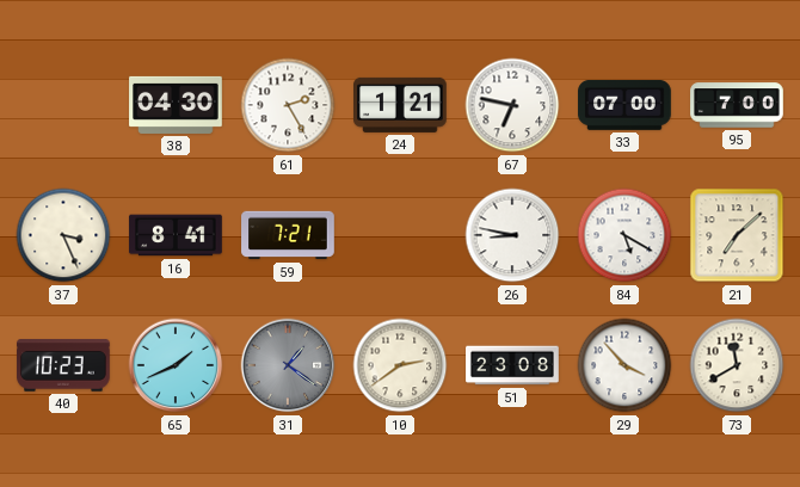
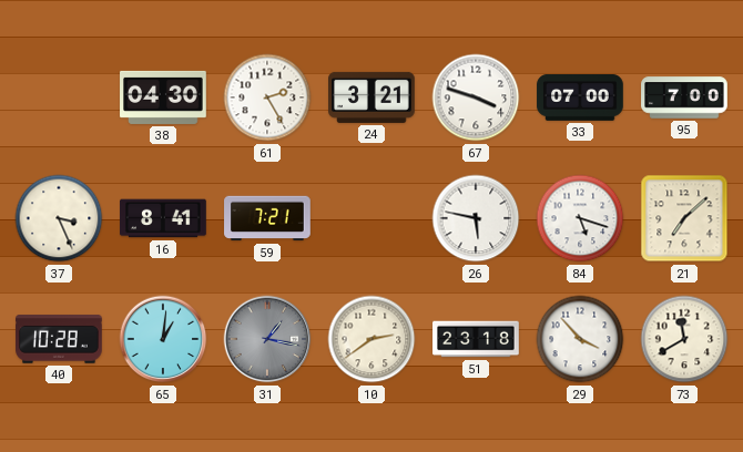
24: 1:21 -> 3:21 (371, 97)
67: 6:47 -> 3:48 (476, 97)
26: 8:47 -> 5:47 (476, 218)
84: 5:20 -> 5:18 (580, 218)
40: 10:23 -> 10:28 (59, 339)
65: 1:41 -> 1:01 (163, 339)
31: 1:21 -> 1:17 (267, 339)
51: 23:08 -> 23:18 (476, 339)
